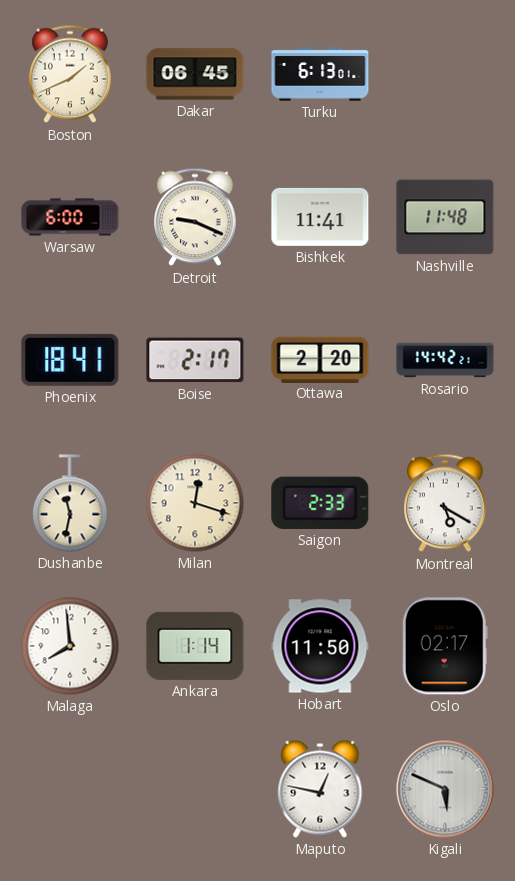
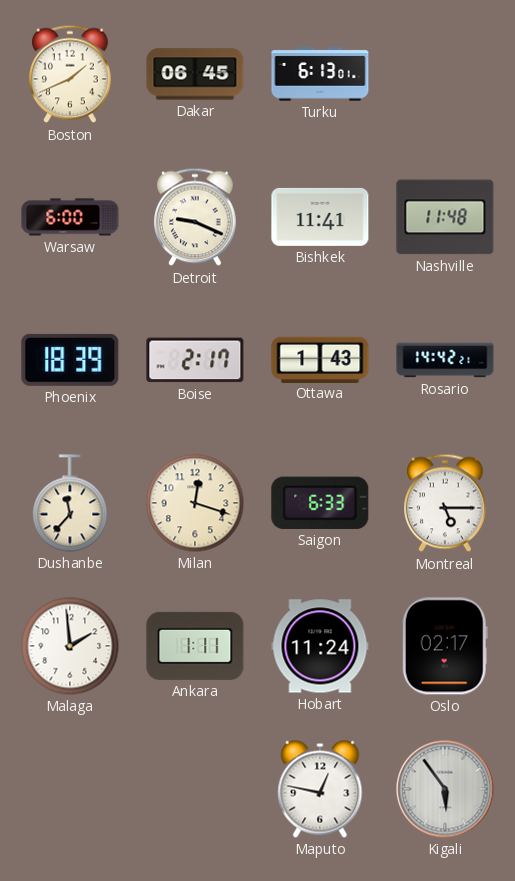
Phoenix: 18:41 -> 18:39 (70, 360)
Ottawa: 2:20 -> 1:43 (320, 359)
Dushanbe: 11:32 -> 11:37 (70, 503)
Saigon: 2:33 -> 6:33 (320, 503)
Montreal: 5:20 -> 5:15 (446, 503)
Malaga: 7:59 -> 1:59 (70, 646)
Ankara: 1:14 -> 1:11 (195, 646)
Hobart: 11:50 -> 11:24 (320, 646)
Kigali: 5:49 -> 5:54 (445, 789)
